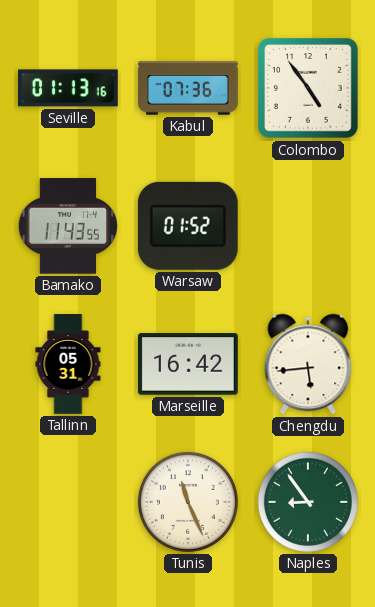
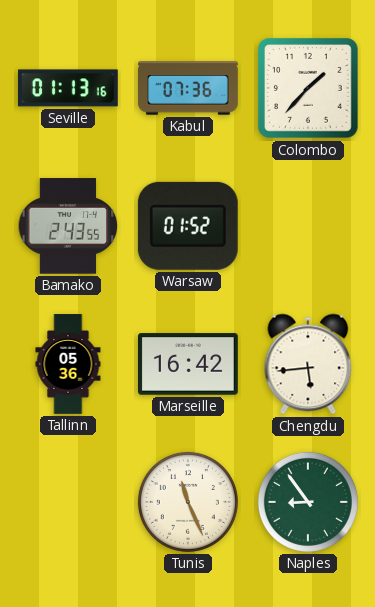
Colombo: 4:54 -> 1:37 (309, 89)
Bamako: 11:43 -> 2:43 (68, 226)
Tallinn: 05:31 -> 05:36 (68, 364)
